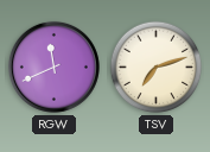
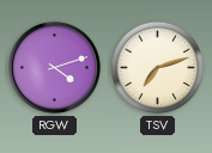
RGW: 11:41 -> 4:12 (54, 67)
